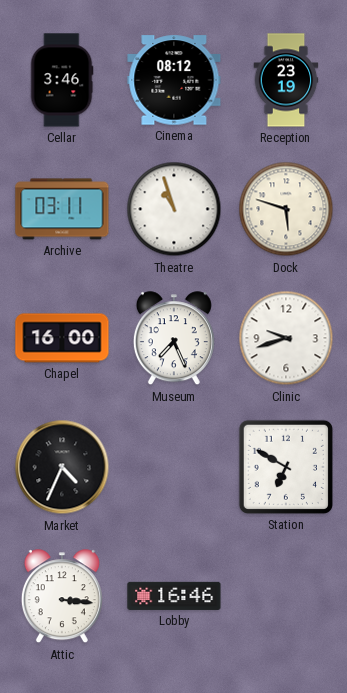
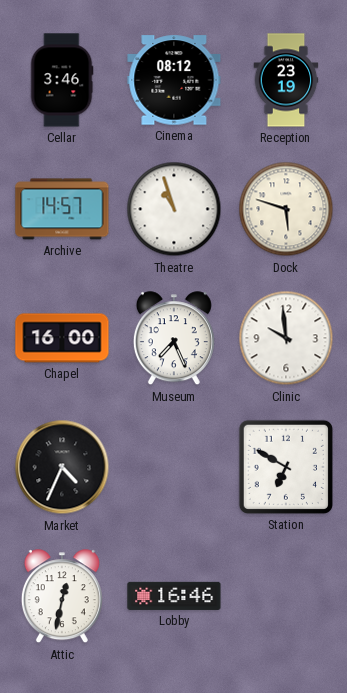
Archive: 03:11 -> 14:57 (62, 209)
Clinic: 9:42 -> 9:59 (286, 338)
Attic: 3:16 -> 12:32 (62, 597)
